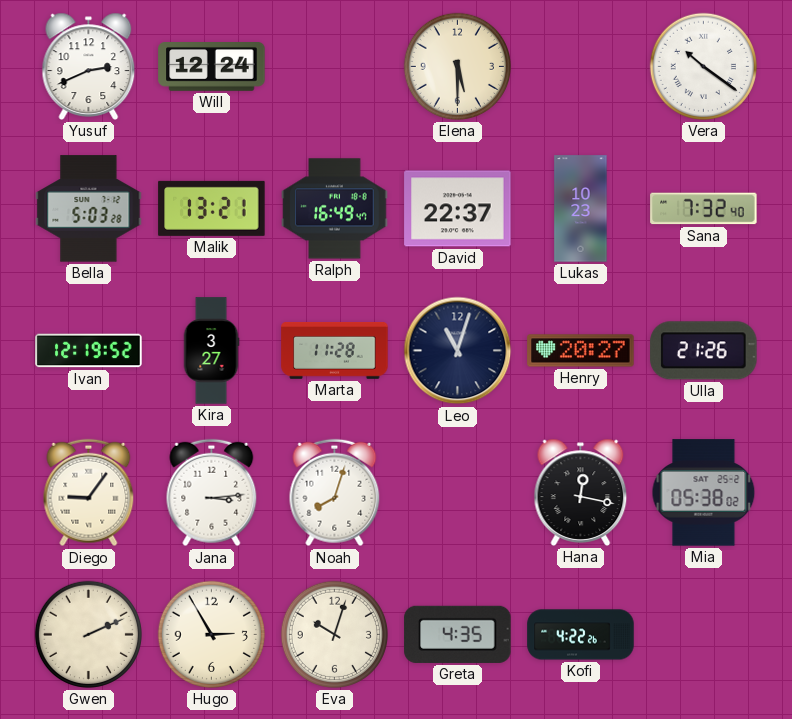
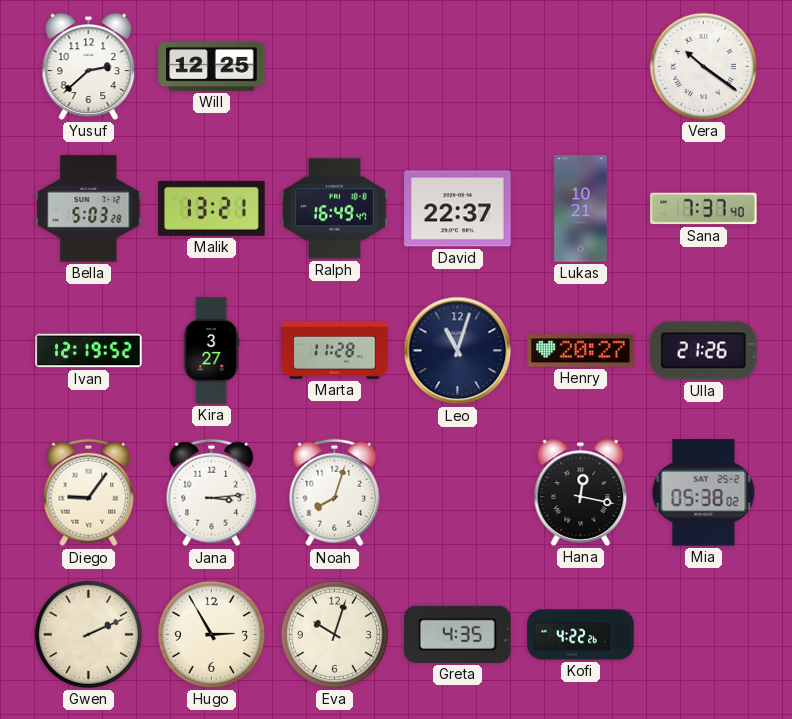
Yusuf: 2:41 -> 2:38 (89, 66)
Will: 12:24 -> 12:25 (212, 67)
Elena: 5:30 -> none (457, 66)
Lukas: 10:23 -> 10:21 (581, 209)
Sana: 7:32 -> 7:37 (704, 209)
